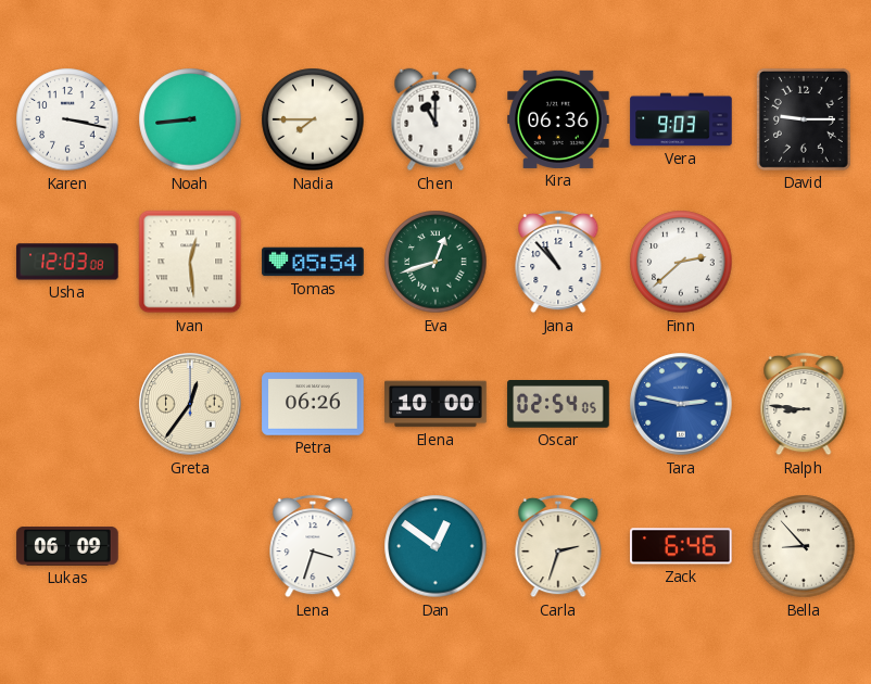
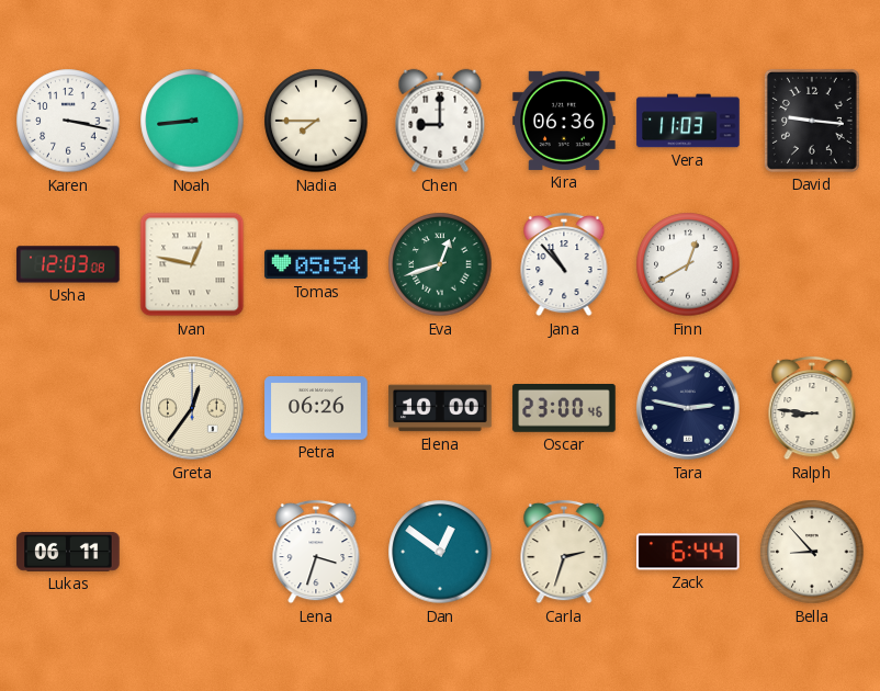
Chen: 11:00 -> 9:00 (440, 121)
Vera: 9:03 -> 11:03 (688, 121)
David: 9:15 -> 9:16 (812, 121)
Ivan: 12:29 -> 12:47 (192, 264)
Finn: 2:38 -> 12:40 (688, 264)
Oscar: 02:54 -> 23:00 (564, 409)
Tara dial: blue -> navy (688, 408)
Lukas: 06:09 -> 06:11 (68, 553)
Zack: 6:46 -> 6:44 (689, 552)
